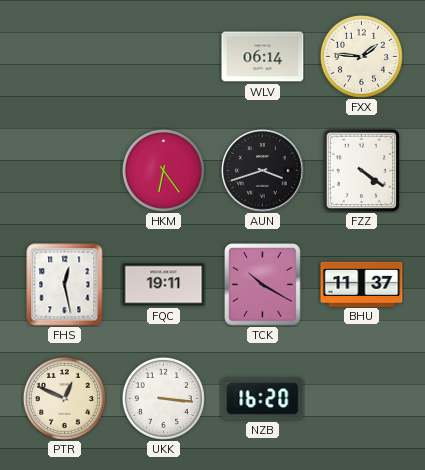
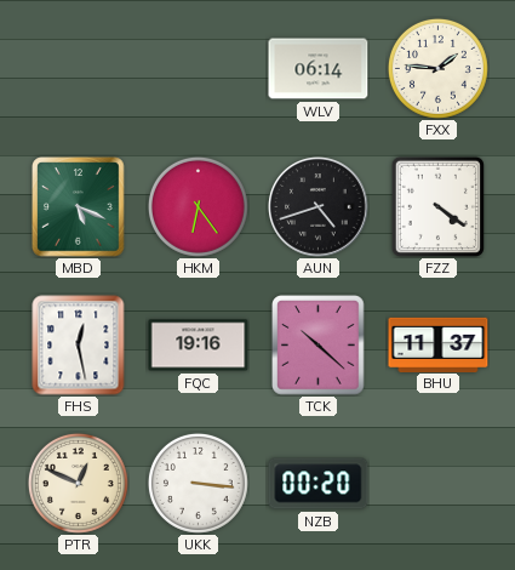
MBD: none -> 5:19 (79, 207)
AUN: 3:42 -> 4:42 (319, 207)
FQC: 19:11 -> 19:16 (199, 346)
TCK: 10:20 -> 10:22 (319, 346)
NZB: 16:20 -> 00:20 (319, 484)
